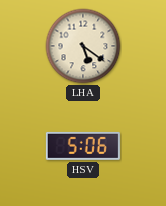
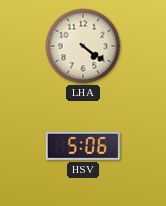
LHA: 5:21 -> 4:21 (83, 46)
